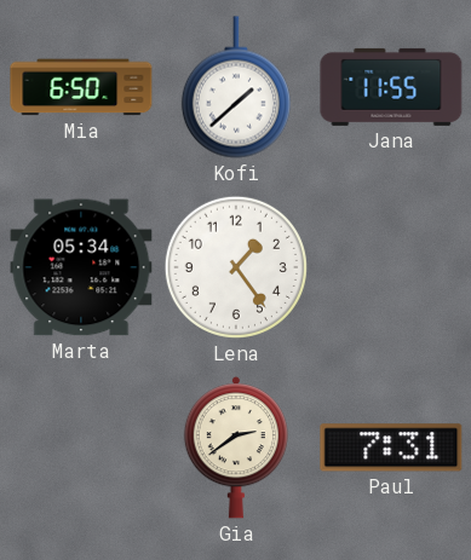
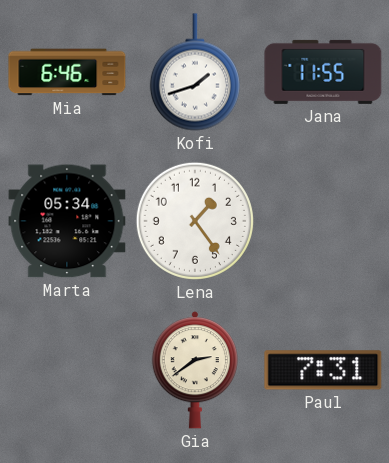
Mia: 6:50 -> 6:46 (67, 72)
Kofi: 1:38 -> 1:42 (195, 72)
